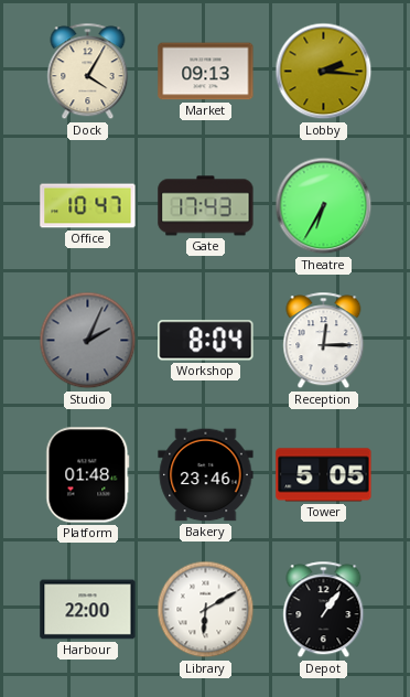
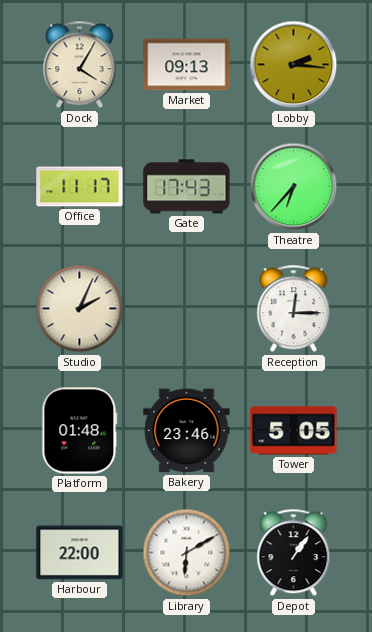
Office: 10:47 -> 11:17 (80, 187)
Theatre: 6:35 -> 6:37 (294, 187)
Studio dial: grey -> cream (80, 309)
Workshop: 8:04 -> none (206, 341)
